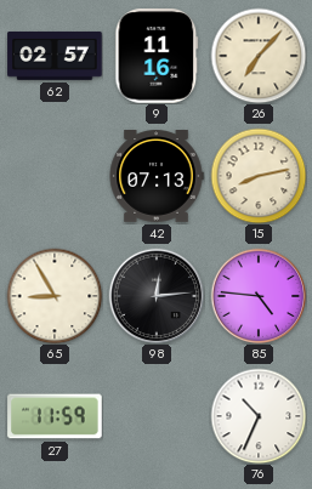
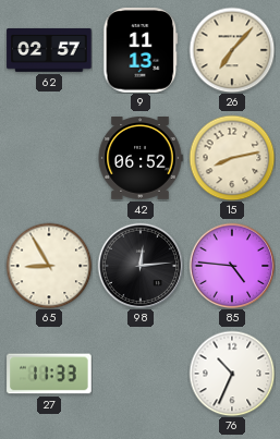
9: 11:16 -> 11:13 (141, 50)
42: 07:13 -> 06:52 (141, 159)
27: 11:59 -> 11:33 (49, 374)
